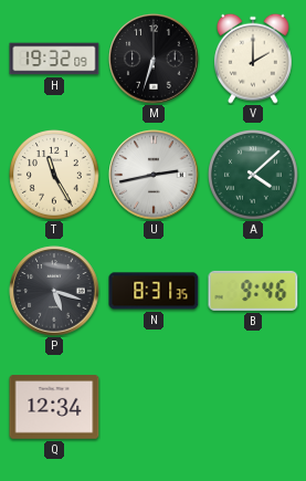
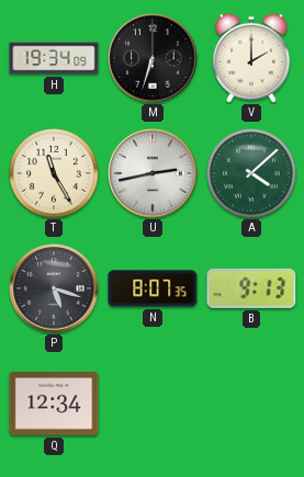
H: 19:32 -> 19:34 (54, 58)
N: 8:31 -> 8:07 (153, 288)
B: 9:46 -> 9:13 (251, 288)
